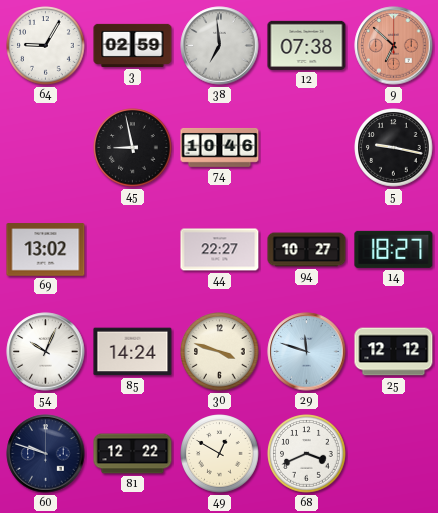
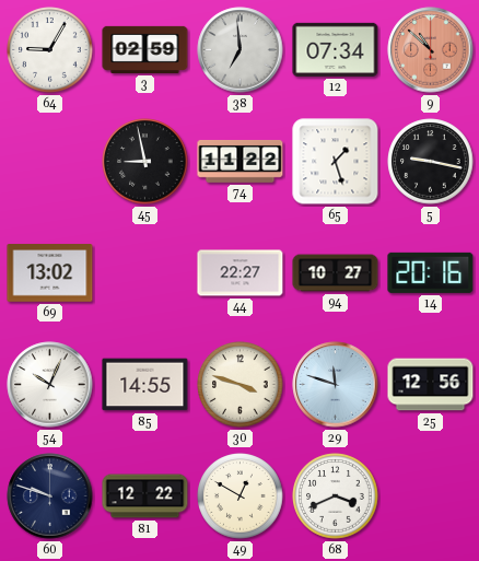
12: 07:38 -> 07:34 (336, 49)
9: 6:52 -> 10:52 (431, 50)
74: 10:46 -> 11:22 (241, 161)
65: none -> 1:27 (336, 162)
14: 18:27 -> 20:16 (431, 272)
85: 14:24 -> 14:55 (145, 385)
25: 12:12 -> 12:56 (431, 385)
